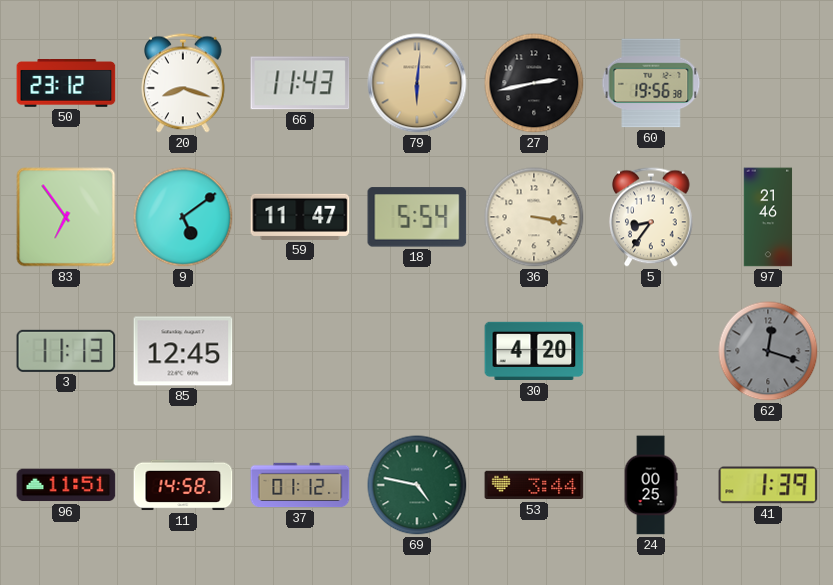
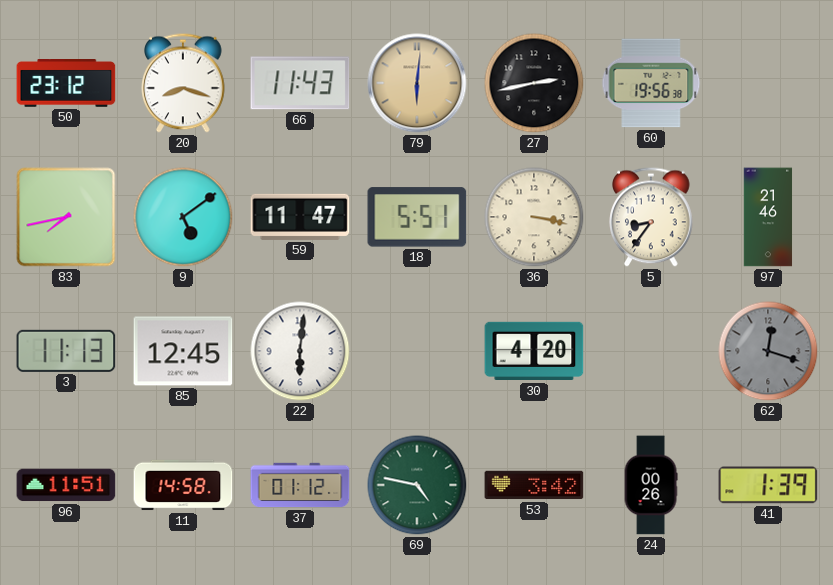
83: 6:54 -> 7:43 (66, 217)
18: 5:54 -> 5:51 (417, 217)
22: none -> 6:01 (300, 351)
53: 3:44 -> 3:42 (534, 485)
24: 00:25 -> 00:26 (651, 485)
